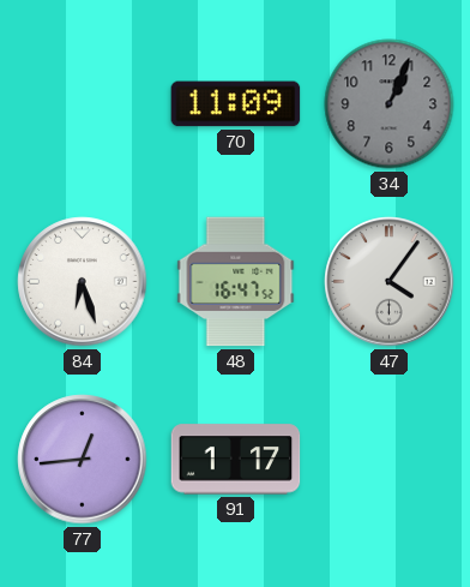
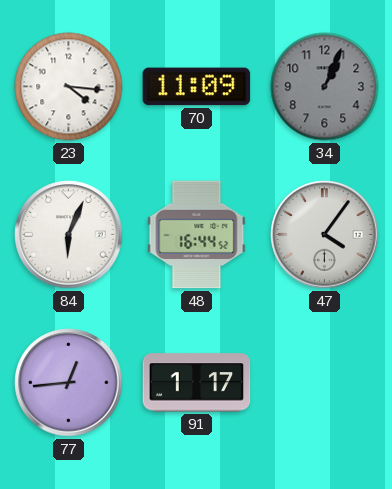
23: none -> 4:16 (69, 87)
84: 6:27 -> 6:04 (69, 235)
48: 16:47 -> 16:44 (197, 235)
